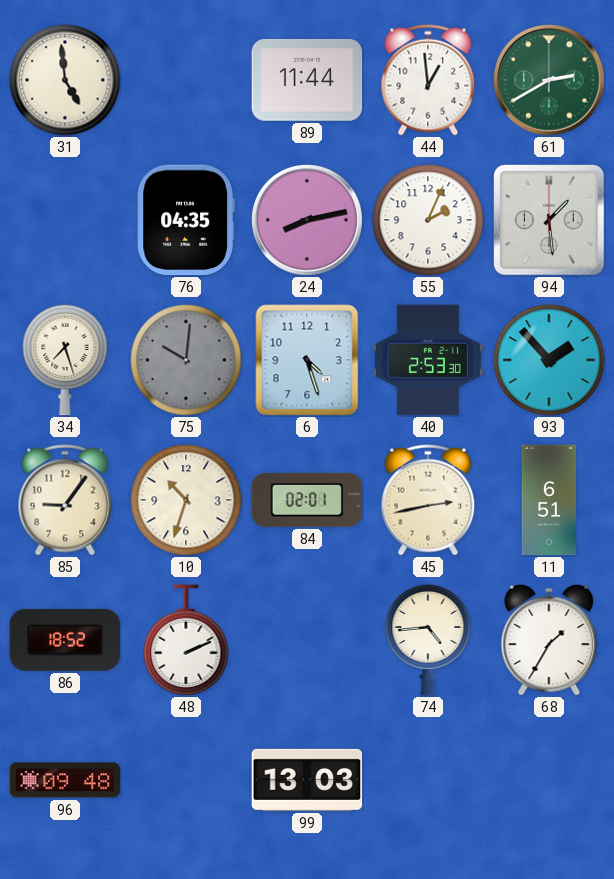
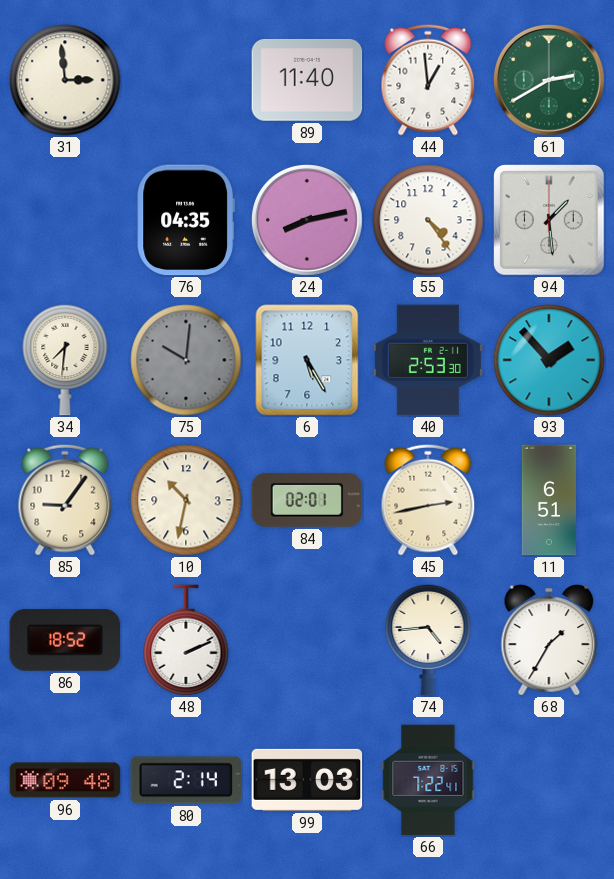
31: 4:59 -> 2:59 (65, 80)
89: 11:44 -> 11:40 (307, 80)
55: 2:04 -> 4:24 (428, 220)
34: 7:27 -> 7:31 (65, 360)
6: 4:27 -> 5:25 (307, 360)
10: 10:33 -> 10:32 (186, 500)
80: none -> 2:14 (186, 780)
66: none -> 7:22 (428, 780)
